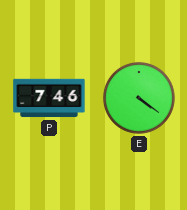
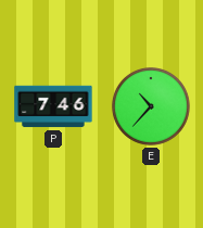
E: 4:21 -> 10:37 (151, 106)
